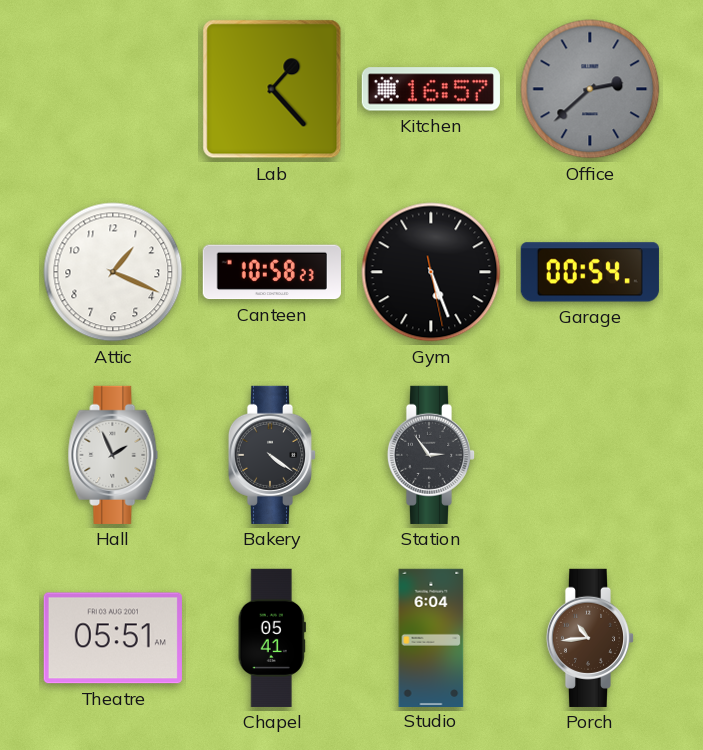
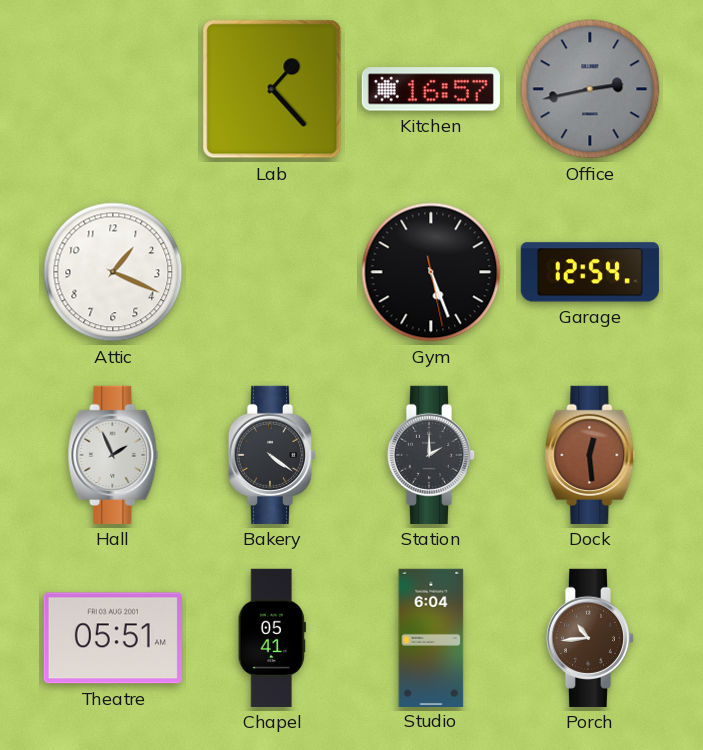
Office: 2:38 -> 2:43 (590, 89)
Canteen: 10:58 -> none (272, 272)
Garage: 00:54 -> 12:54 (590, 272)
Station: 2:54 -> 2:00 (431, 455)
Dock: none -> 12:29 (590, 455)
